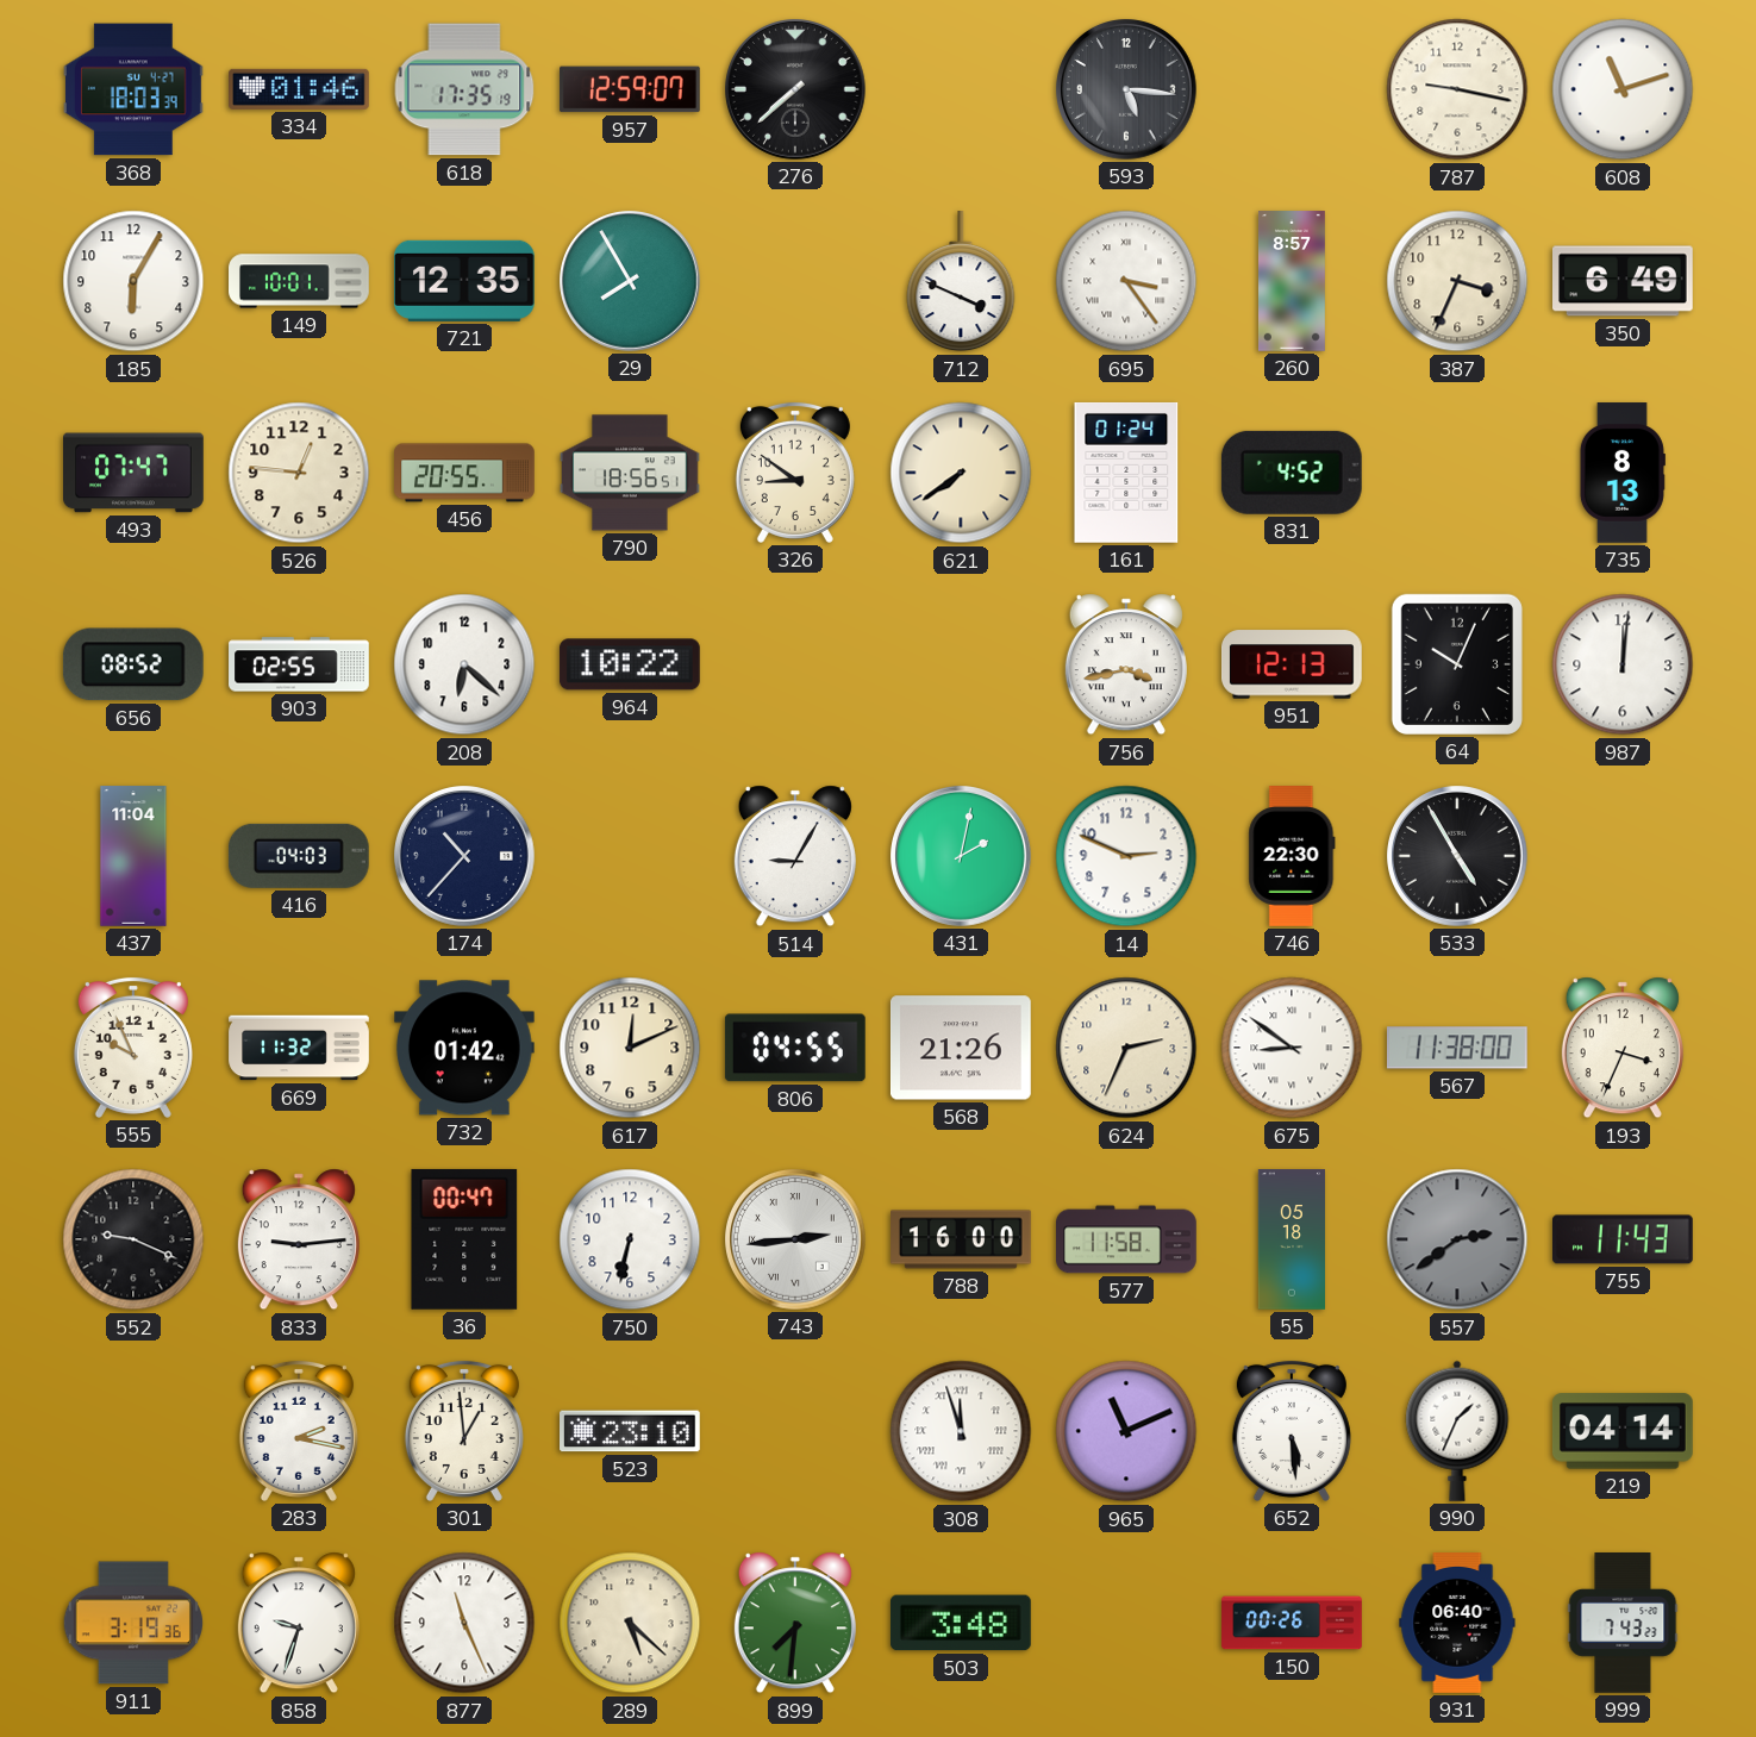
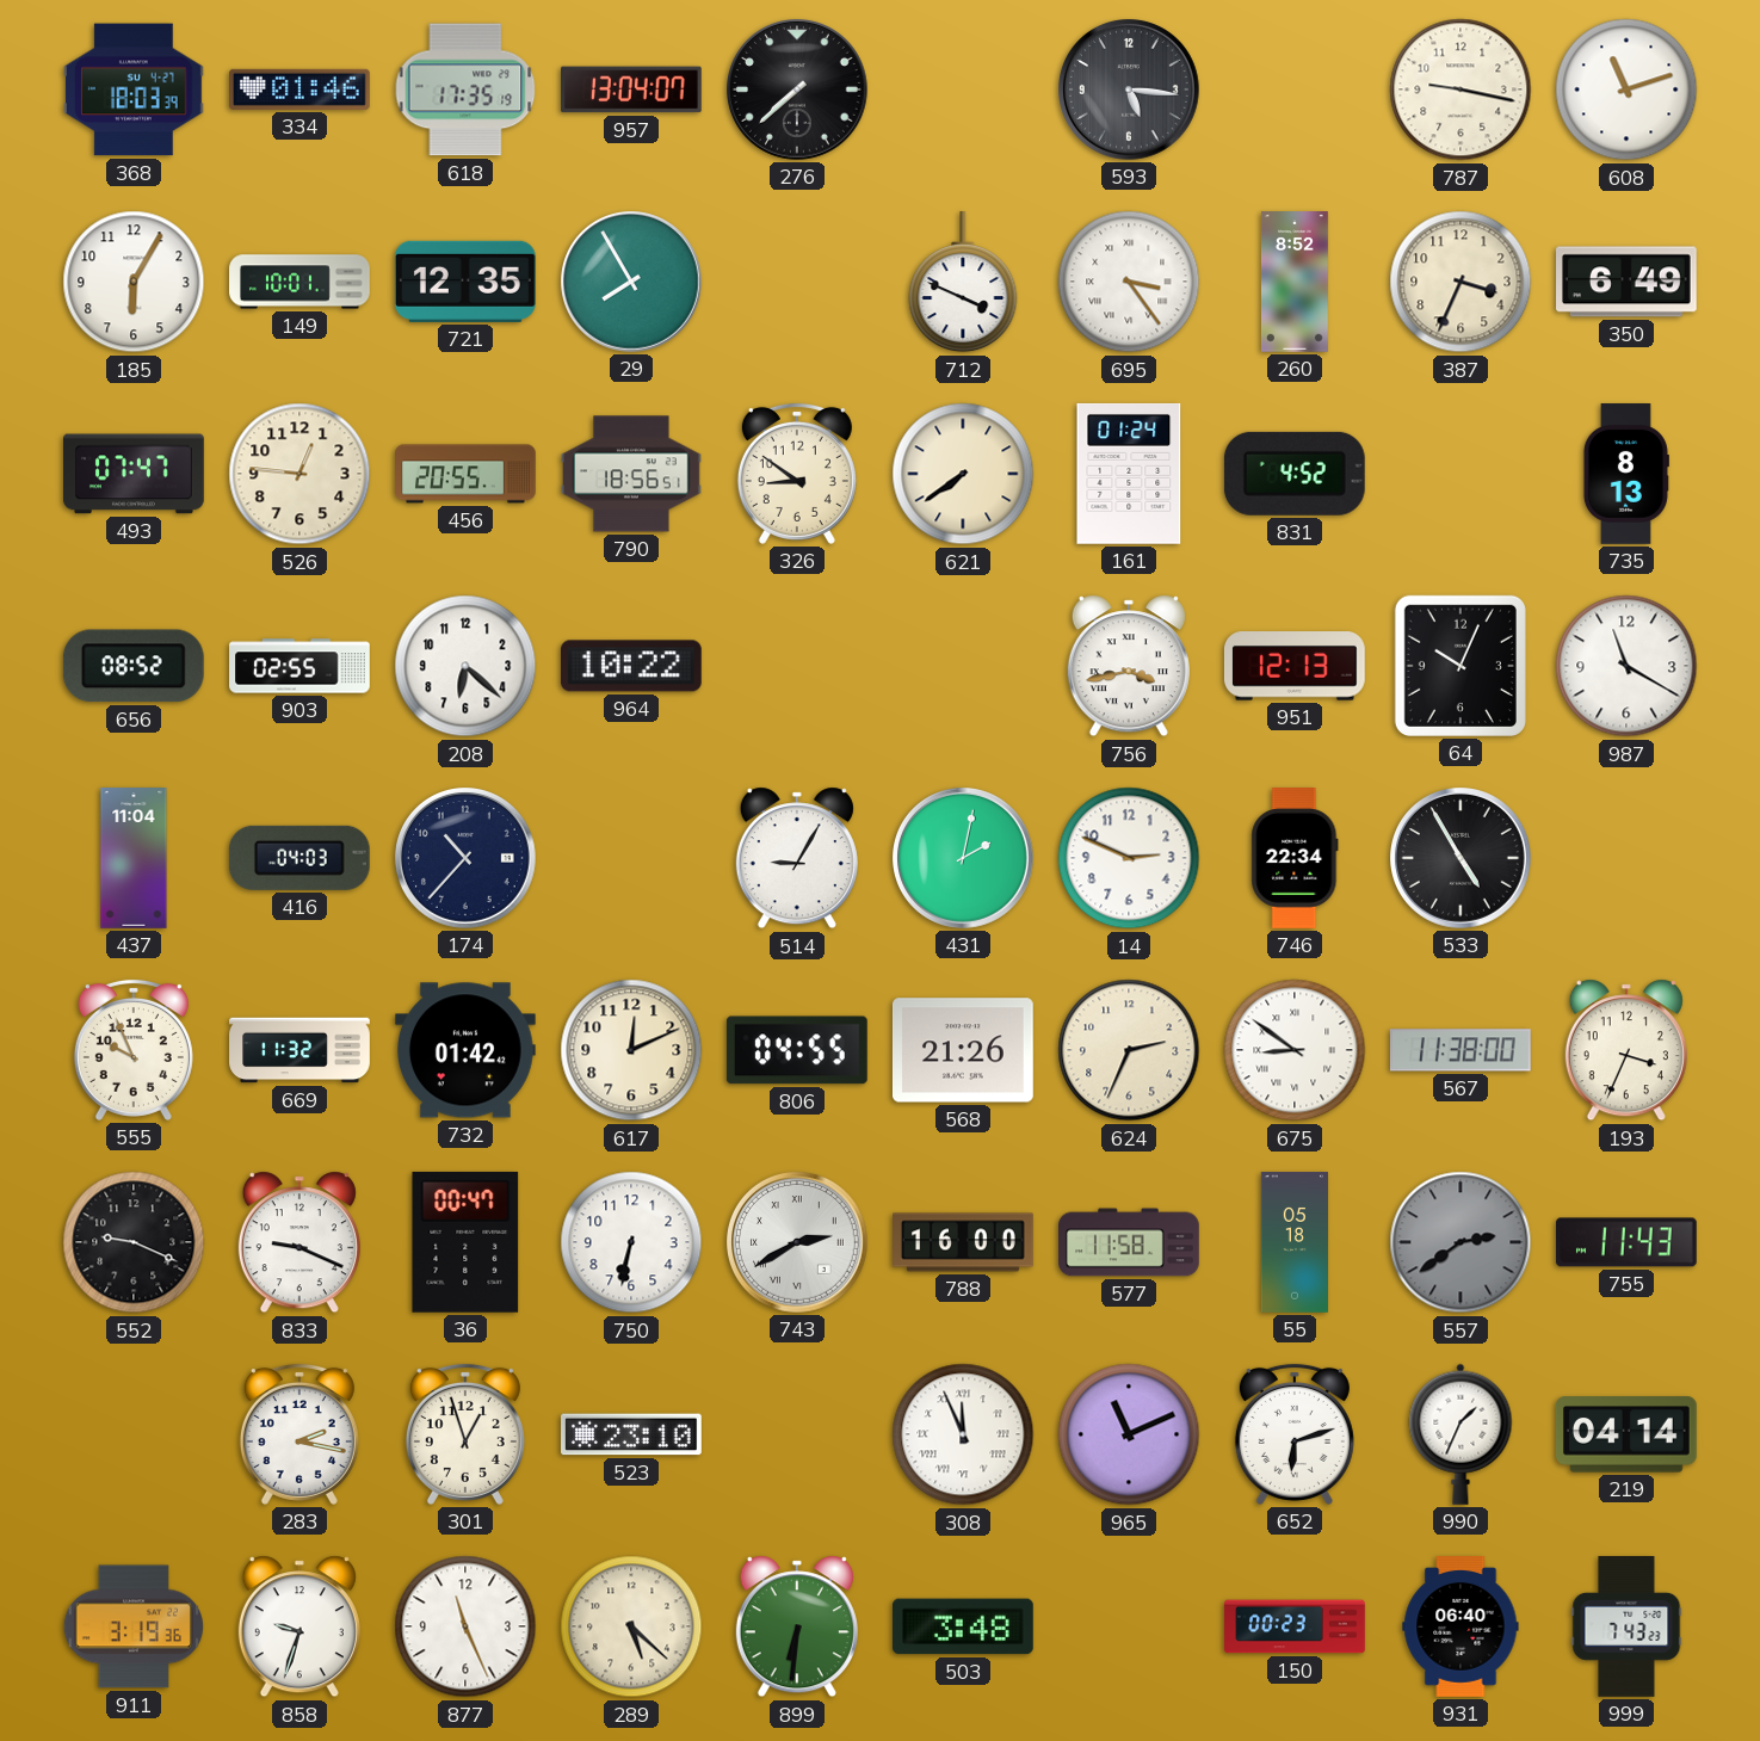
957: 12:59 -> 13:04 (632, 89)
260: 8:57 -> 8:52 (1295, 282)
987: 12:01 -> 11:20 (1626, 666)
746: 22:30 -> 22:34 (1295, 859)
833: 9:14 -> 9:19 (299, 1242)
743: 2:44 -> 2:40 (798, 1243)
301: 12:59 -> 12:57 (465, 1434)
308: 11:57 -> 11:56 (963, 1434)
652: 5:29 -> 6:12 (1295, 1434)
899: 7:31 -> 6:31 (797, 1626)
150: 00:26 -> 00:23 (1295, 1626)
